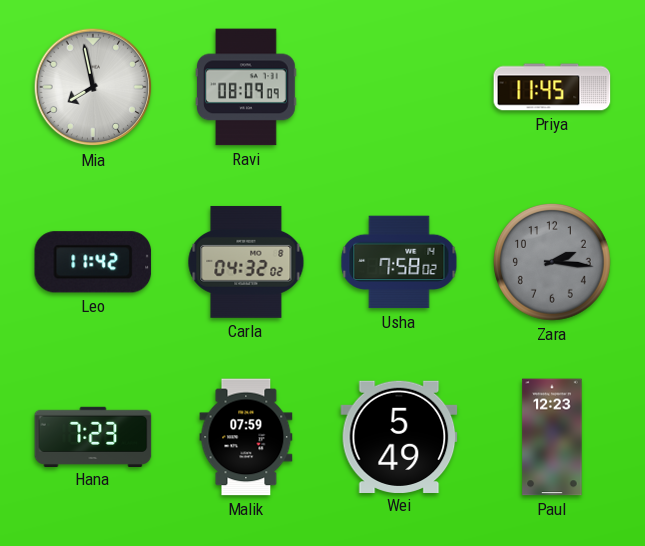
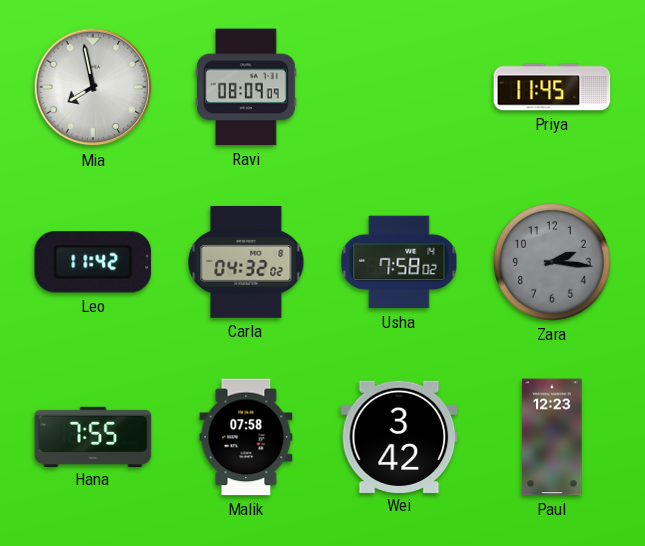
Hana: 7:23 -> 7:55 (93, 436)
Malik: 07:59 -> 07:58 (246, 437)
Wei: 5:49 -> 3:42 (399, 436)
